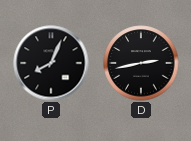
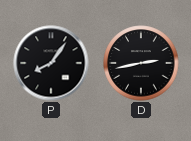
P: 8:04 -> 8:06 (51, 63)
